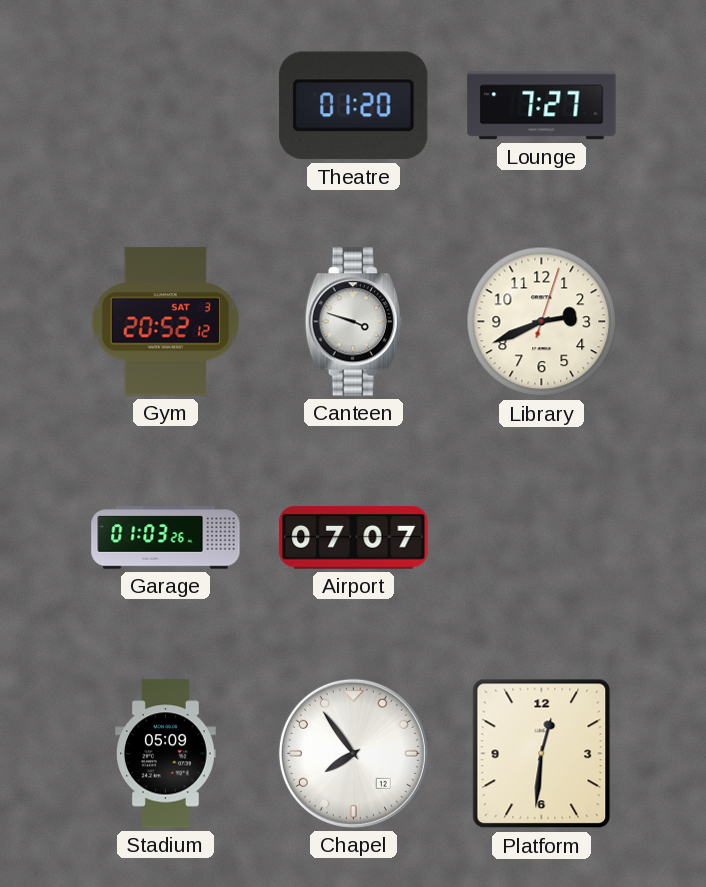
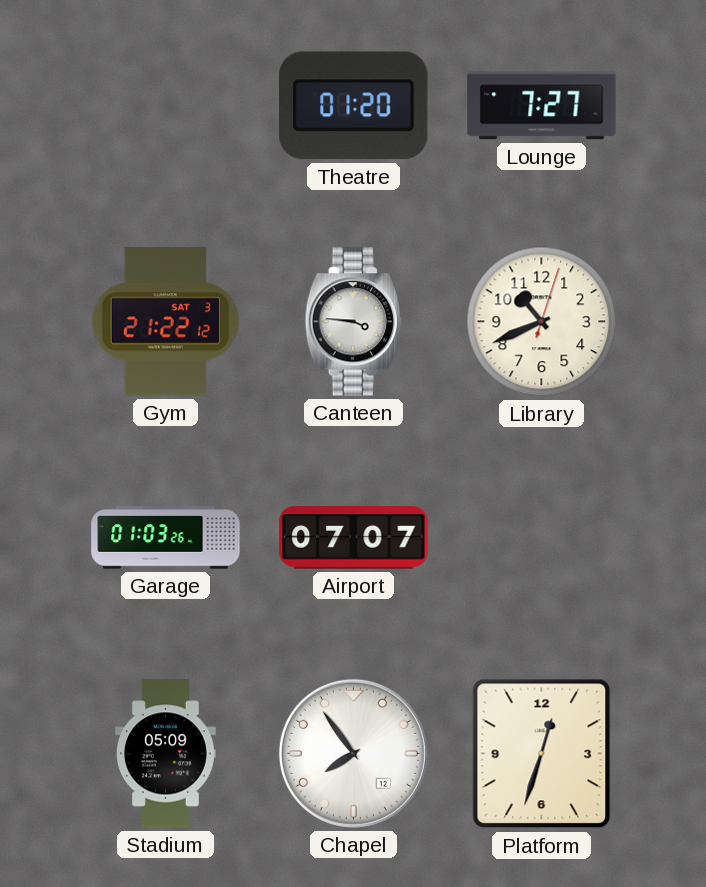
Gym: 20:52 -> 21:22 (166, 322)
Canteen: 3:48 -> 3:46 (353, 322)
Library: 2:41 -> 10:41 (542, 322)
Platform: 12:31 -> 12:33 (542, 754)
